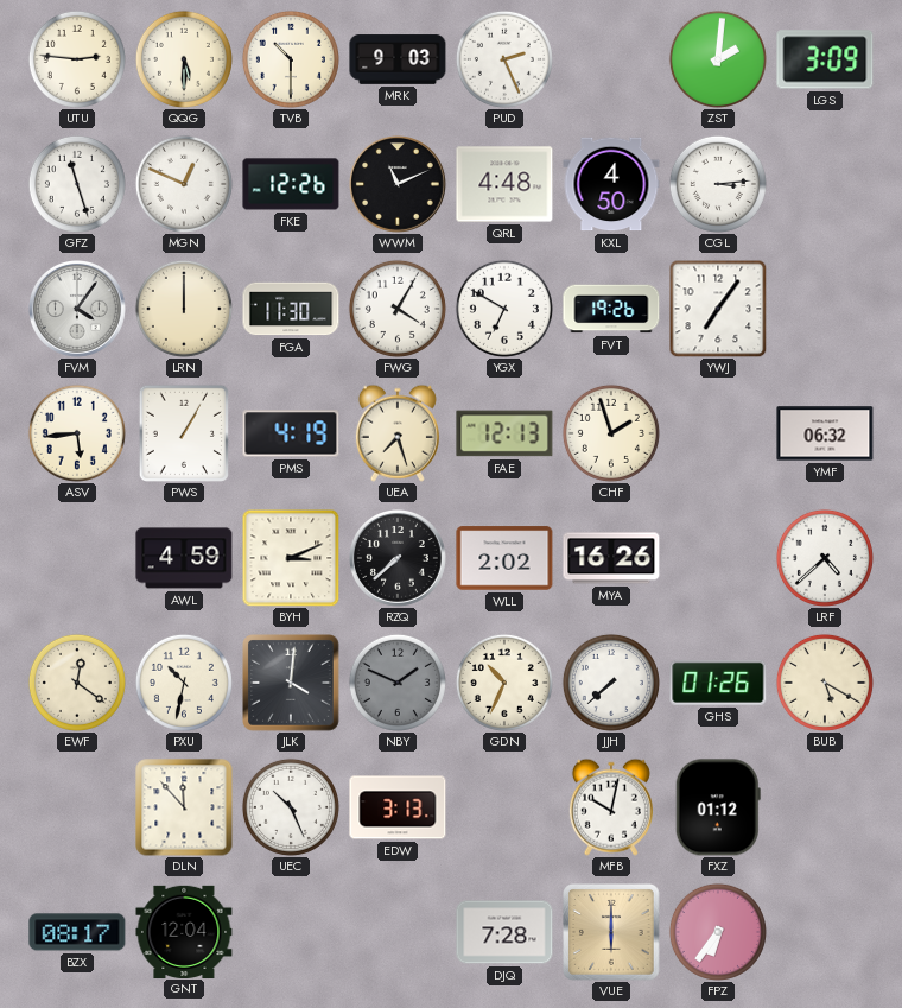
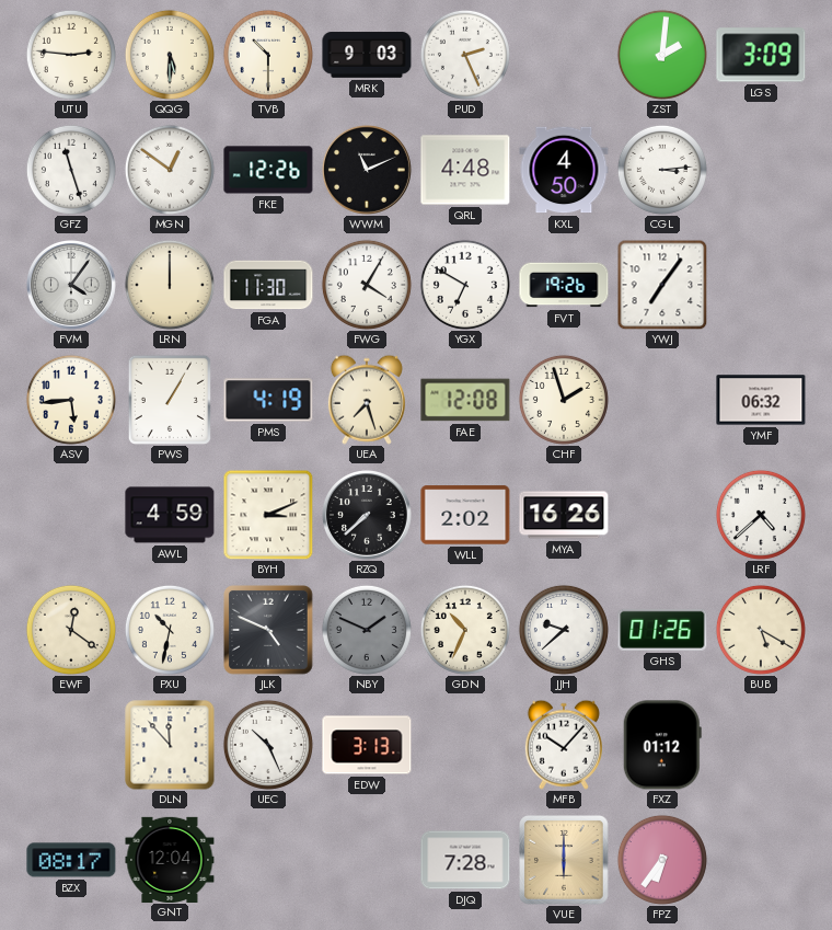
MGN: 12:49 -> 12:51 (170, 170)
FAE: 12:13 -> 12:08 (465, 400)
JLK: 4:01 -> 4:49 (269, 631)
JJH: 7:38 -> 9:38 (564, 630)
MFB: 10:02 -> 10:07 (564, 745)
